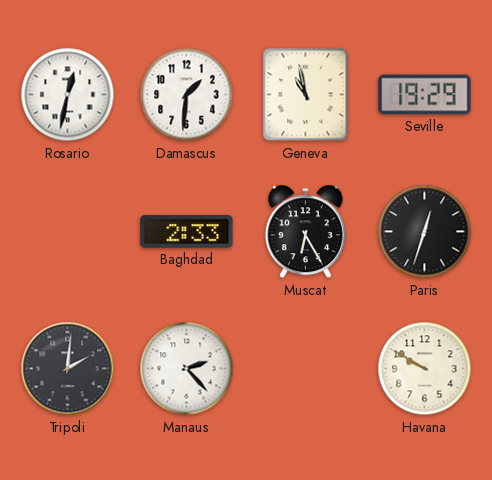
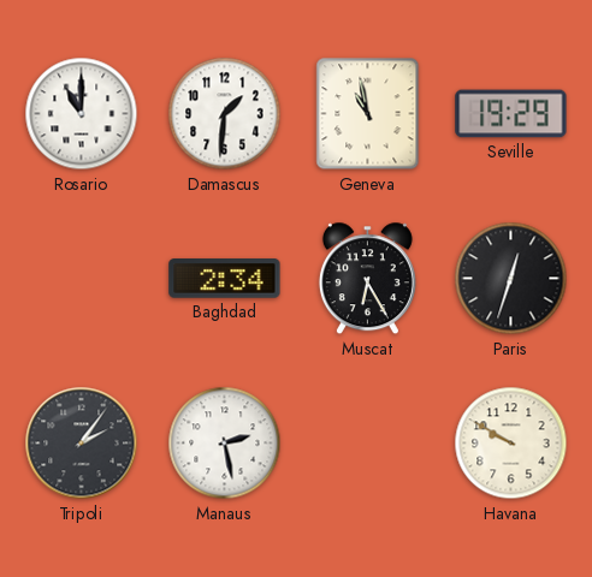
Rosario: 12:32 -> 11:00 (82, 114)
Baghdad: 2:33 -> 2:34 (225, 279)
Tripoli: 2:01 -> 2:06 (82, 444)
Manaus: 2:23 -> 2:28 (225, 444)
